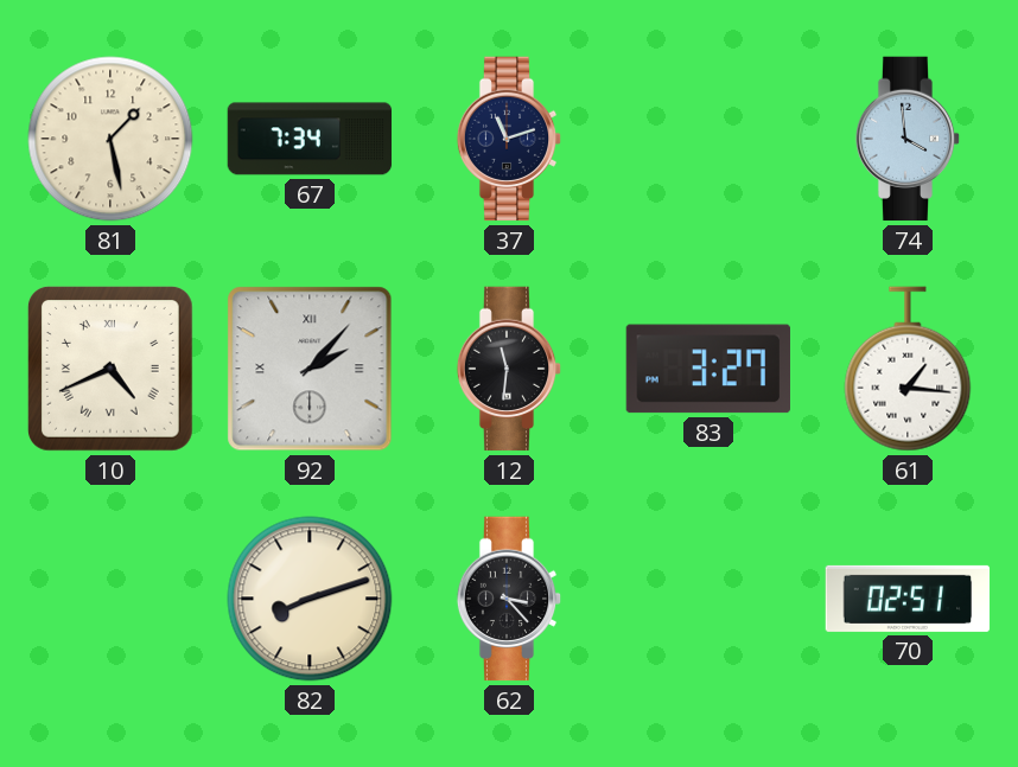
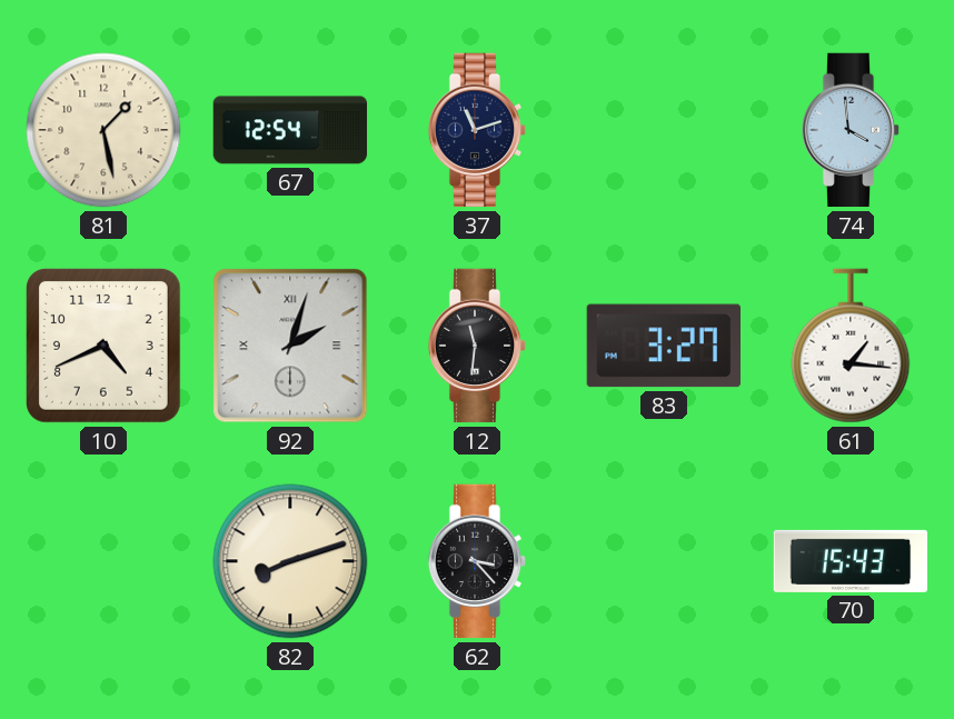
67: 7:34 -> 12:54 (290, 130)
10 numerals: Roman -> Arabic (103, 346)
92: 2:07 -> 2:03 (290, 346)
70: 02:51 -> 15:43 (851, 561)
